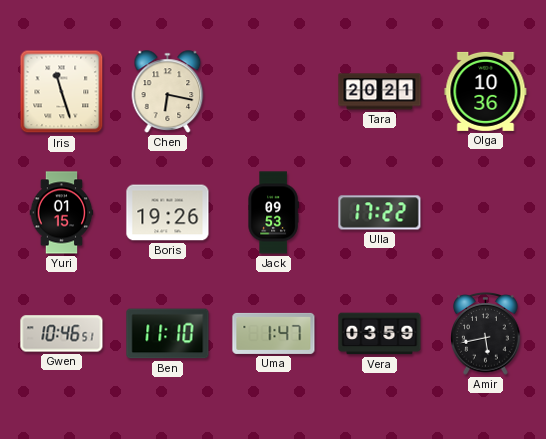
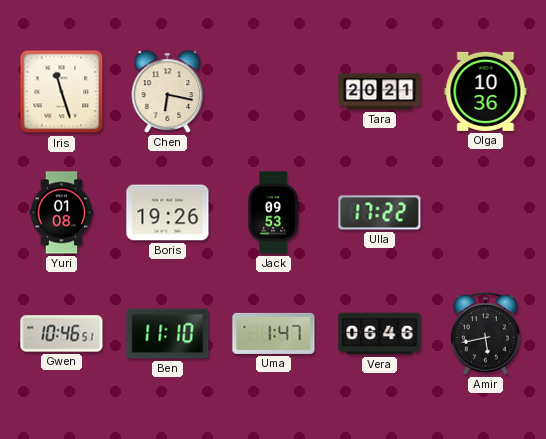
Yuri: 01:15 -> 01:08 (62, 213)
Vera: 03:59 -> 06:46 (380, 334)
